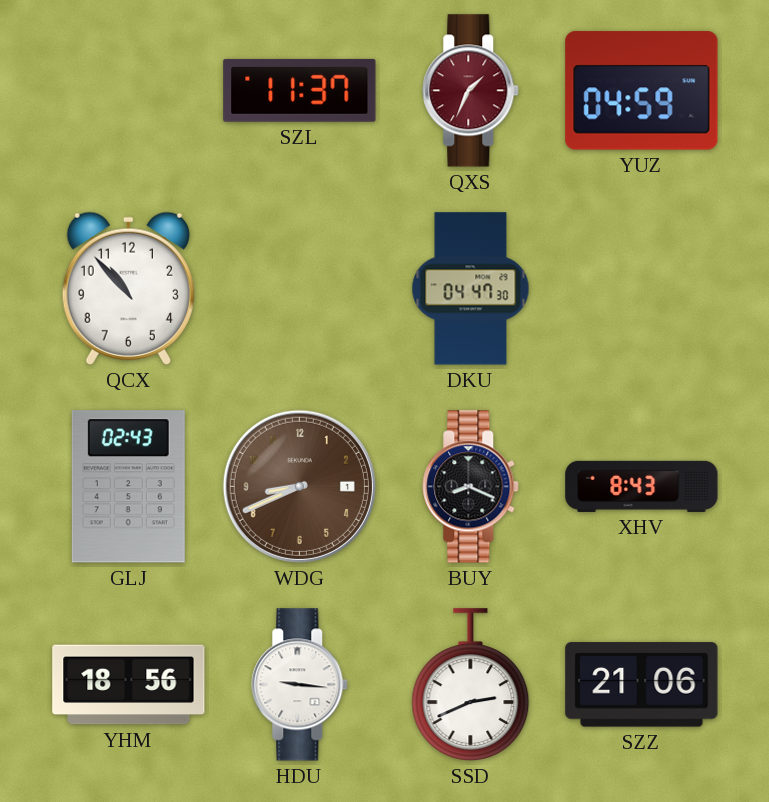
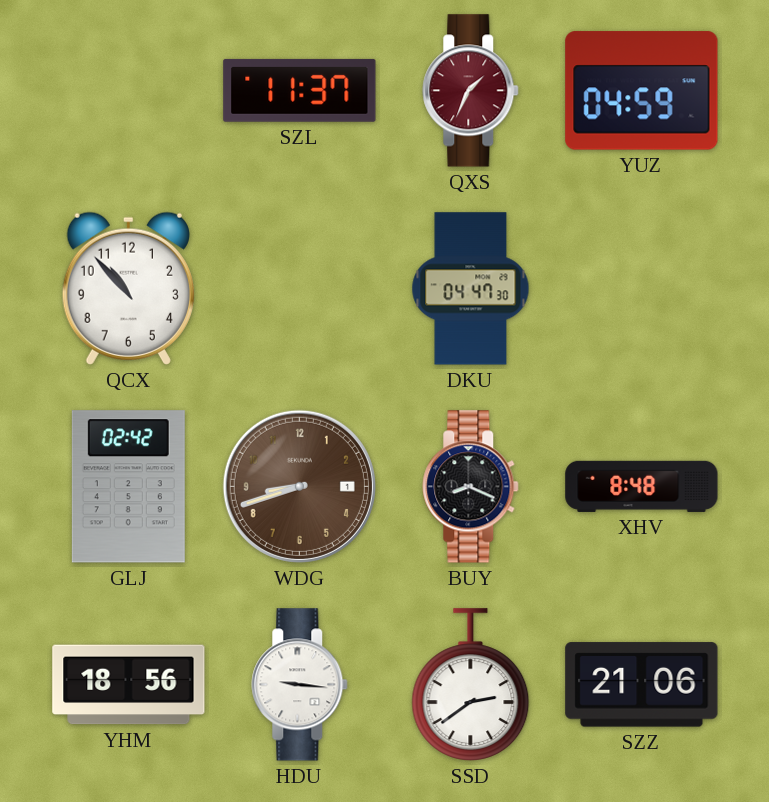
GLJ: 02:43 -> 02:42 (128, 487)
WDG: 8:41 -> 8:42 (299, 486)
XHV: 8:43 -> 8:48 (642, 486)
SSD: 2:41 -> 2:39 (471, 685)
